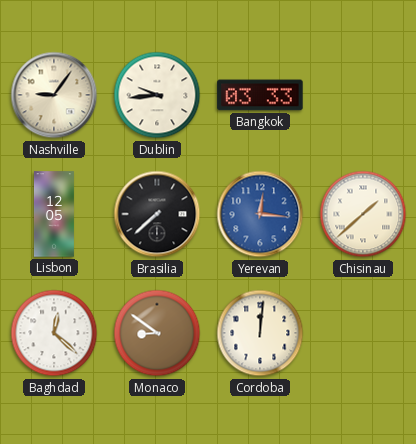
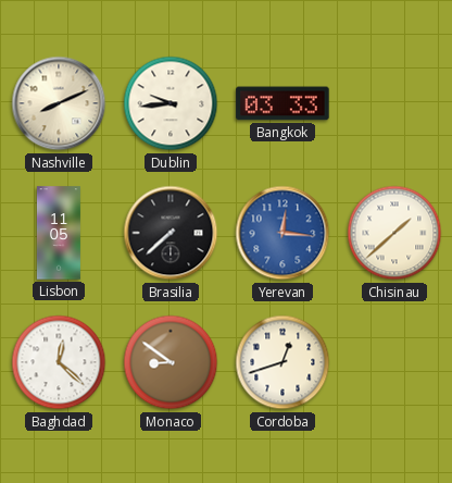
Nashville: 9:06 -> 8:11 (59, 103)
Lisbon: 12:05 -> 11:05 (59, 233)
Cordoba: 12:01 -> 12:42 (282, 362)
